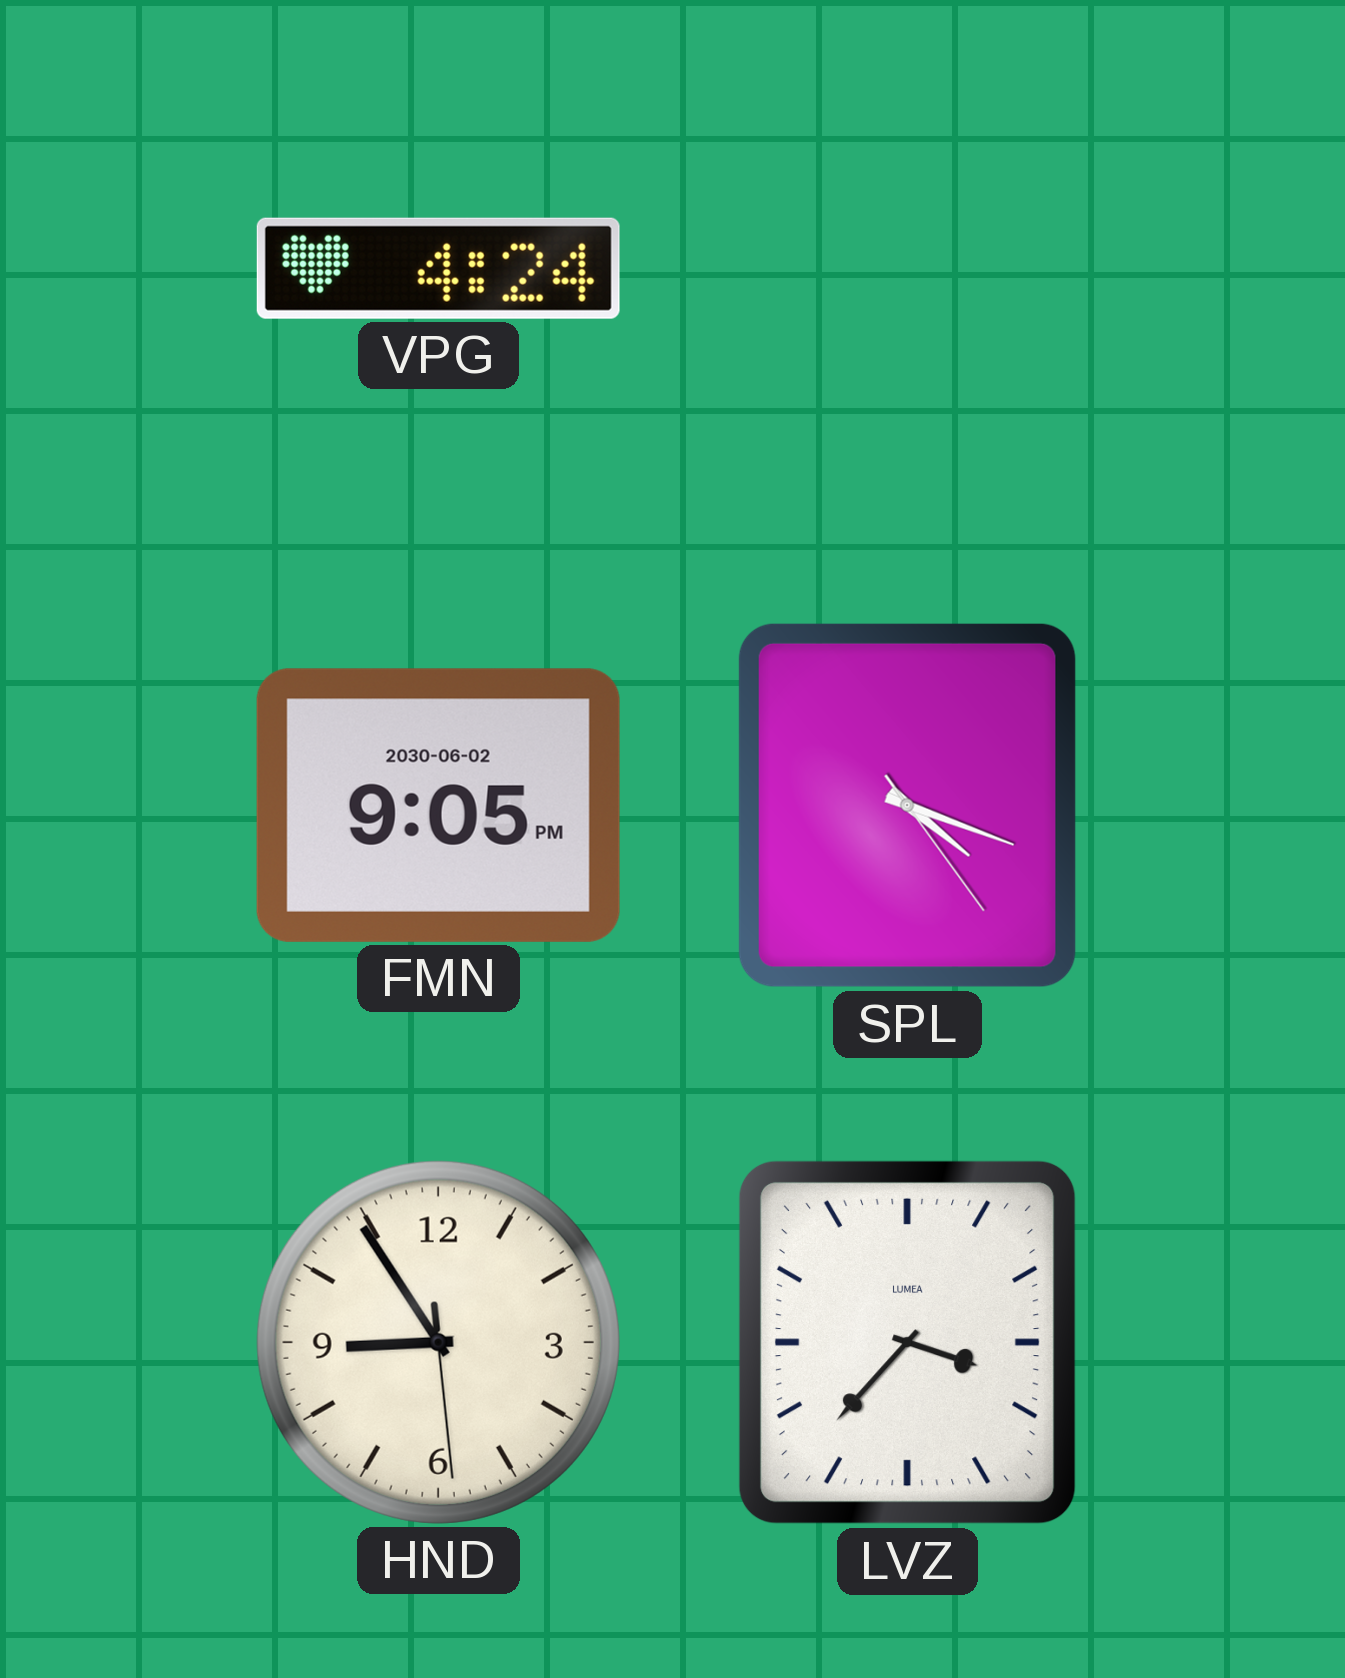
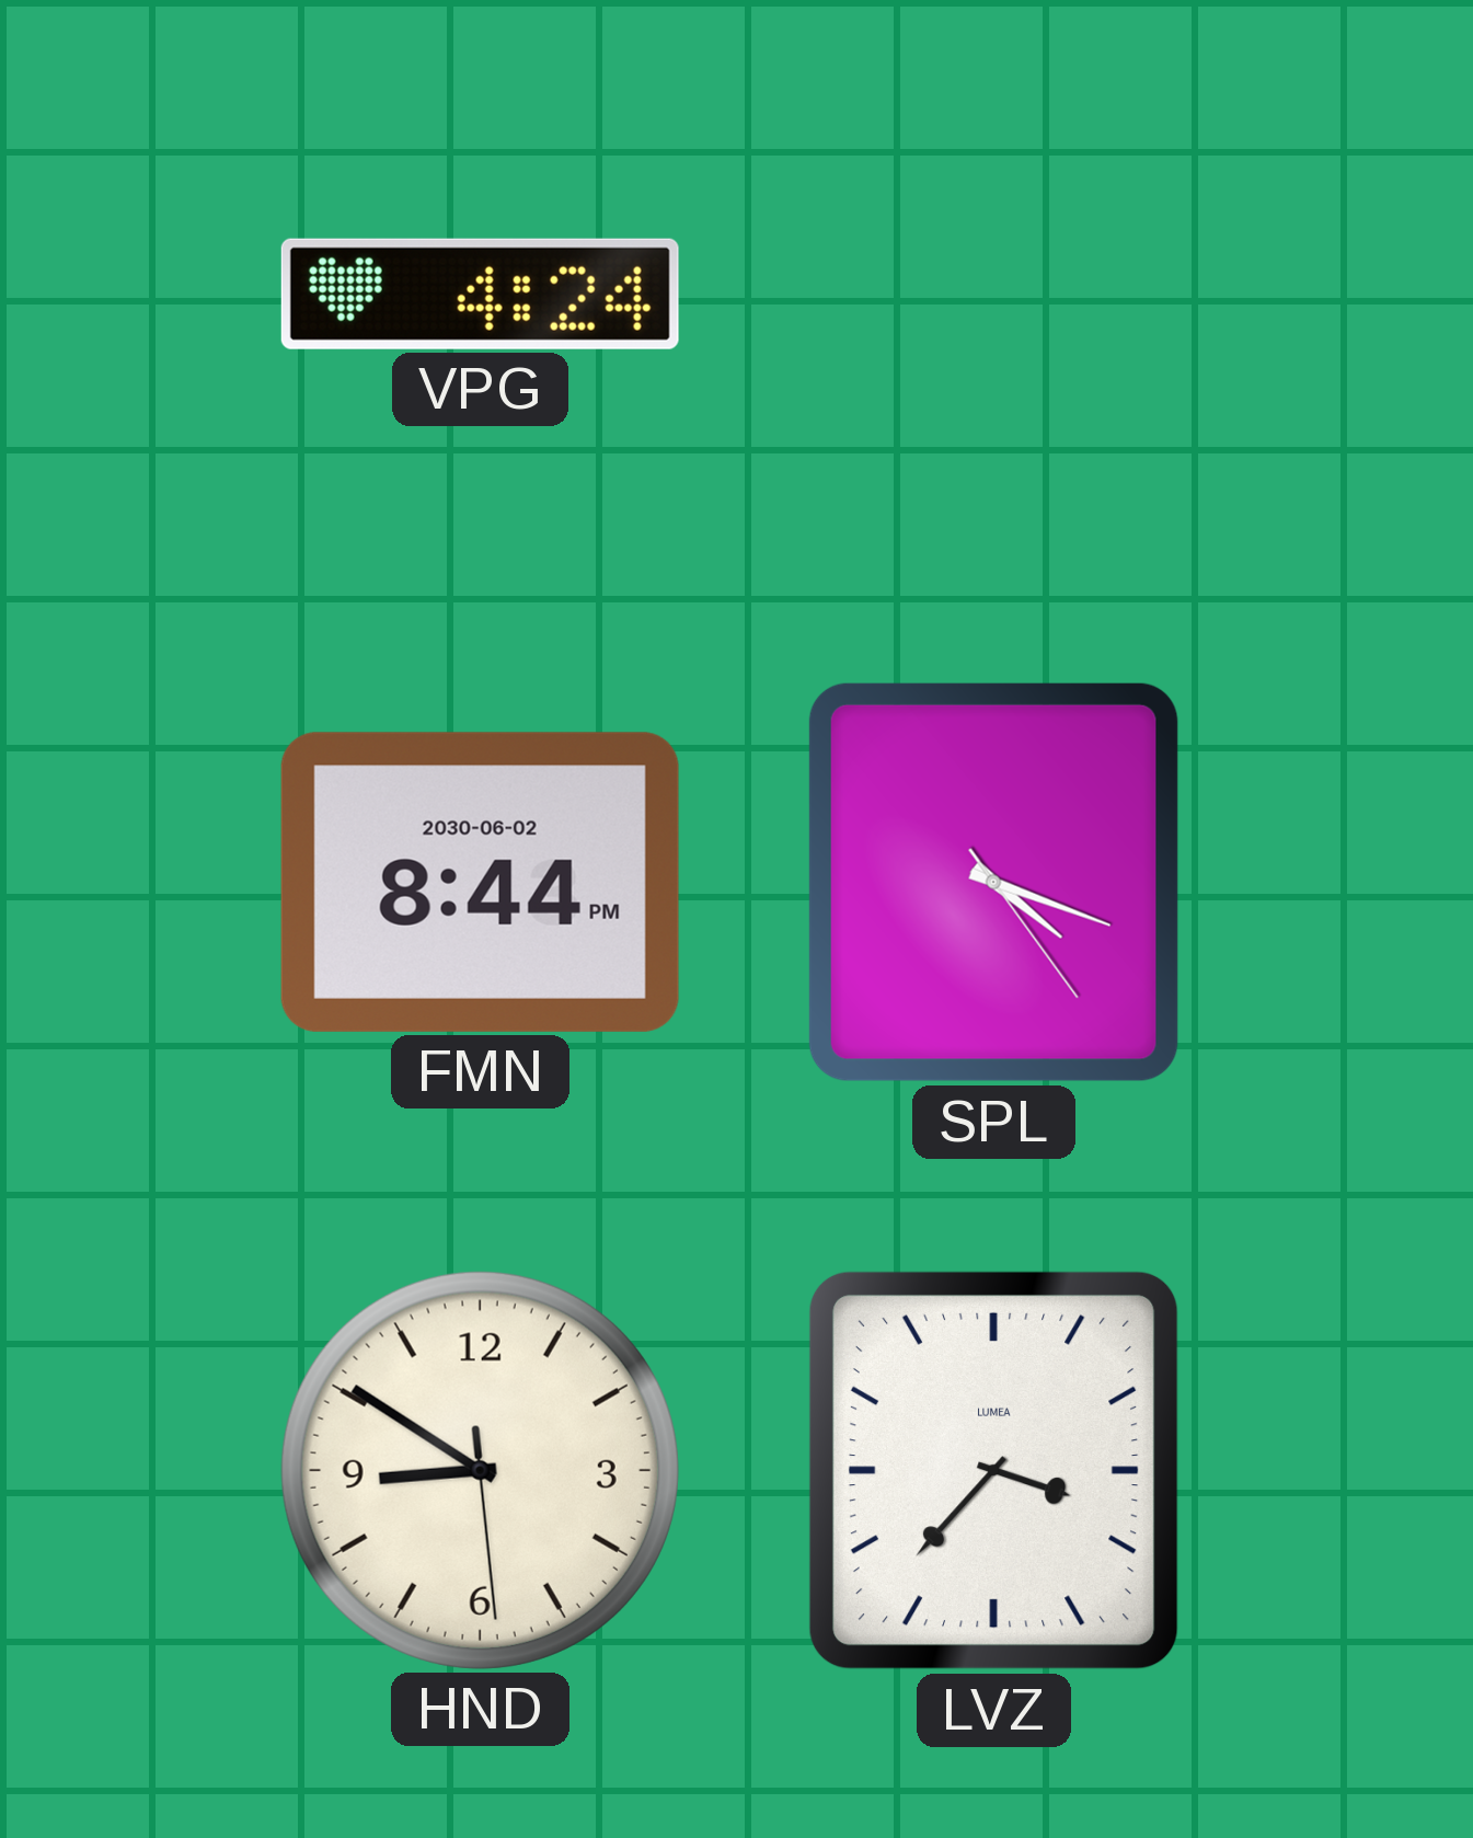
FMN: 9:05 -> 8:44 (480, 882)
HND: 8:54 -> 8:50 (480, 1470)
